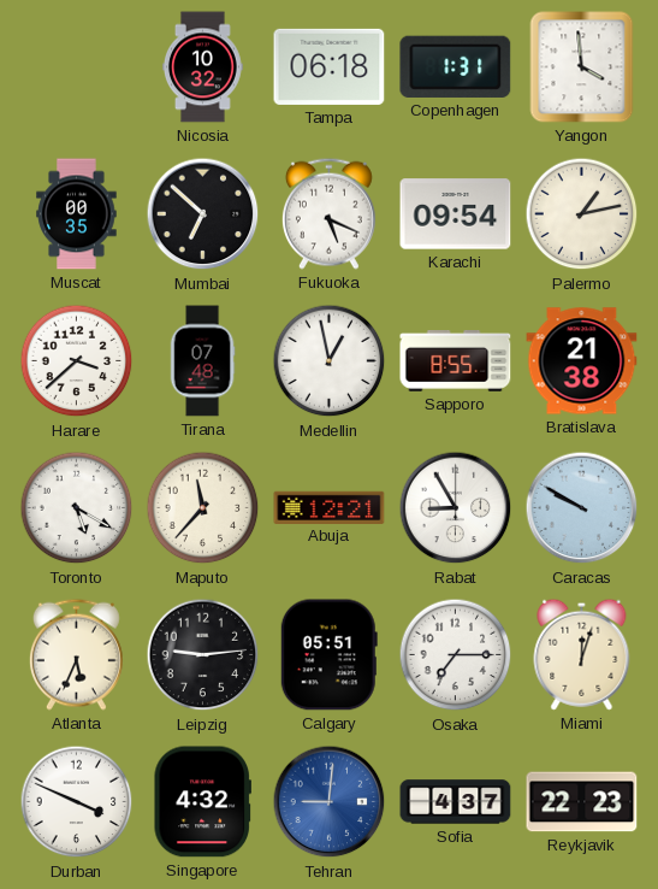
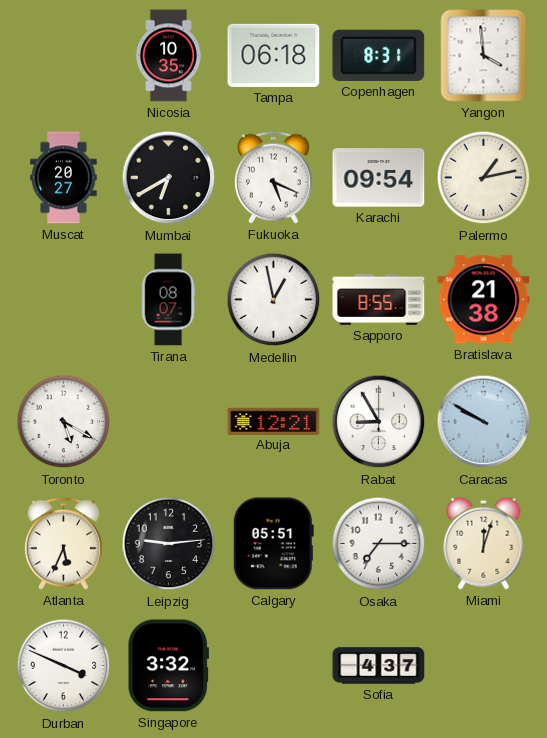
Nicosia: 10:32 -> 10:35 (168, 56)
Copenhagen: 1:31 -> 8:31 (379, 55)
Muscat: 00:35 -> 20:27 (64, 178)
Mumbai: 6:52 -> 6:40 (169, 178)
Harare: 3:38 -> none (77, 361)
Tirana: 07:48 -> 08:07 (168, 300)
Maputo: 11:37 -> none (203, 508)
Singapore: 4:32 -> 3:32 (168, 666)
Tehran: 9:01 -> none (330, 802)
Reykjavik: 22:23 -> none (582, 802)
